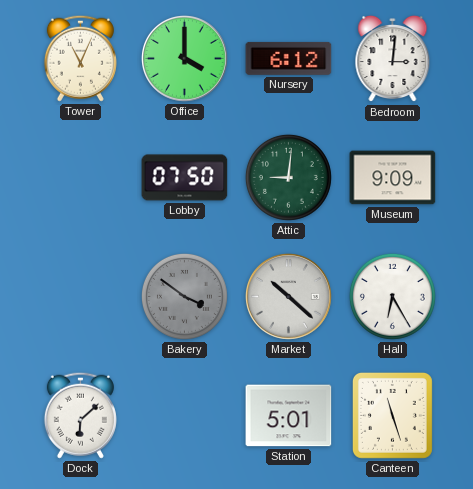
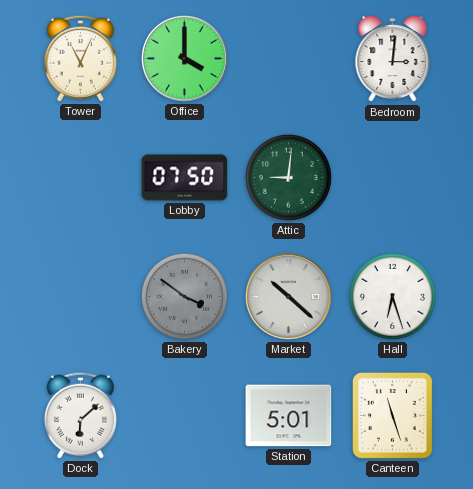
Nursery: 6:12 -> none (289, 58)
Museum: 9:09 -> none (393, 178)
Hall: 6:25 -> 6:27 (392, 296)
